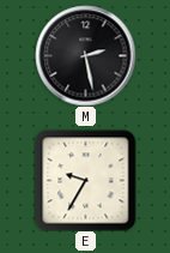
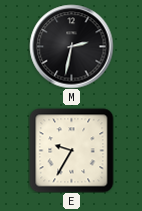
M: 2:28 -> 2:32 (71, 46)
